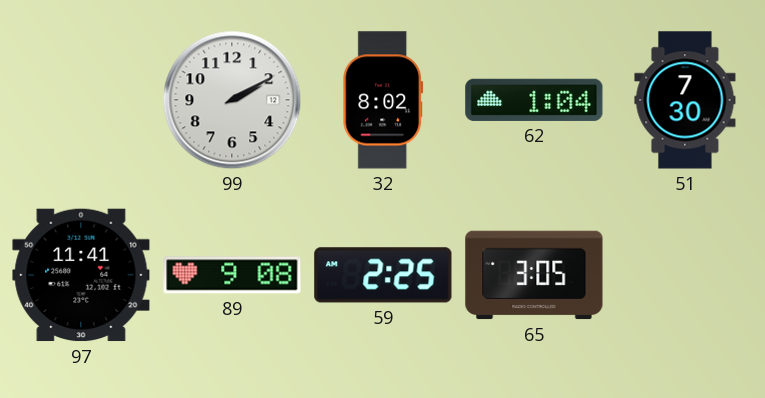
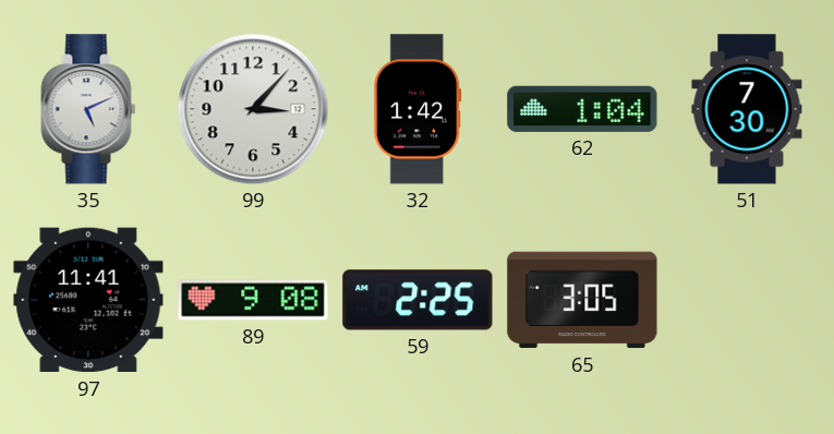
35: none -> 5:11 (88, 109)
99: 2:10 -> 3:07 (253, 109)
32: 8:02 -> 1:42 (418, 109)
